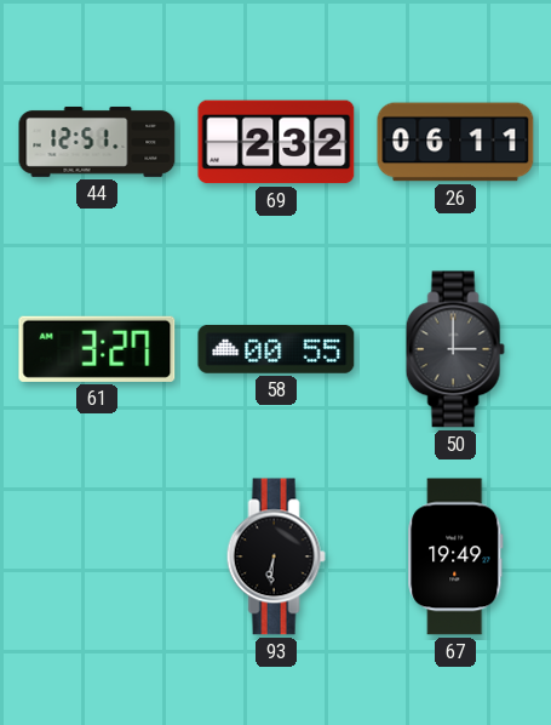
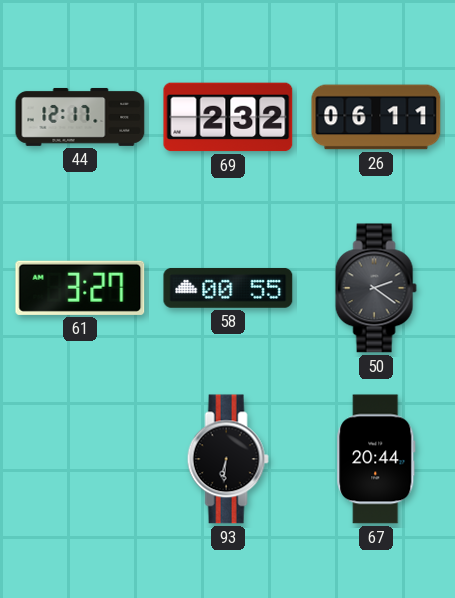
44: 12:51 -> 12:17 (80, 117)
50: 3:00 -> 2:21 (376, 288)
67: 19:49 -> 20:44 (376, 459)
